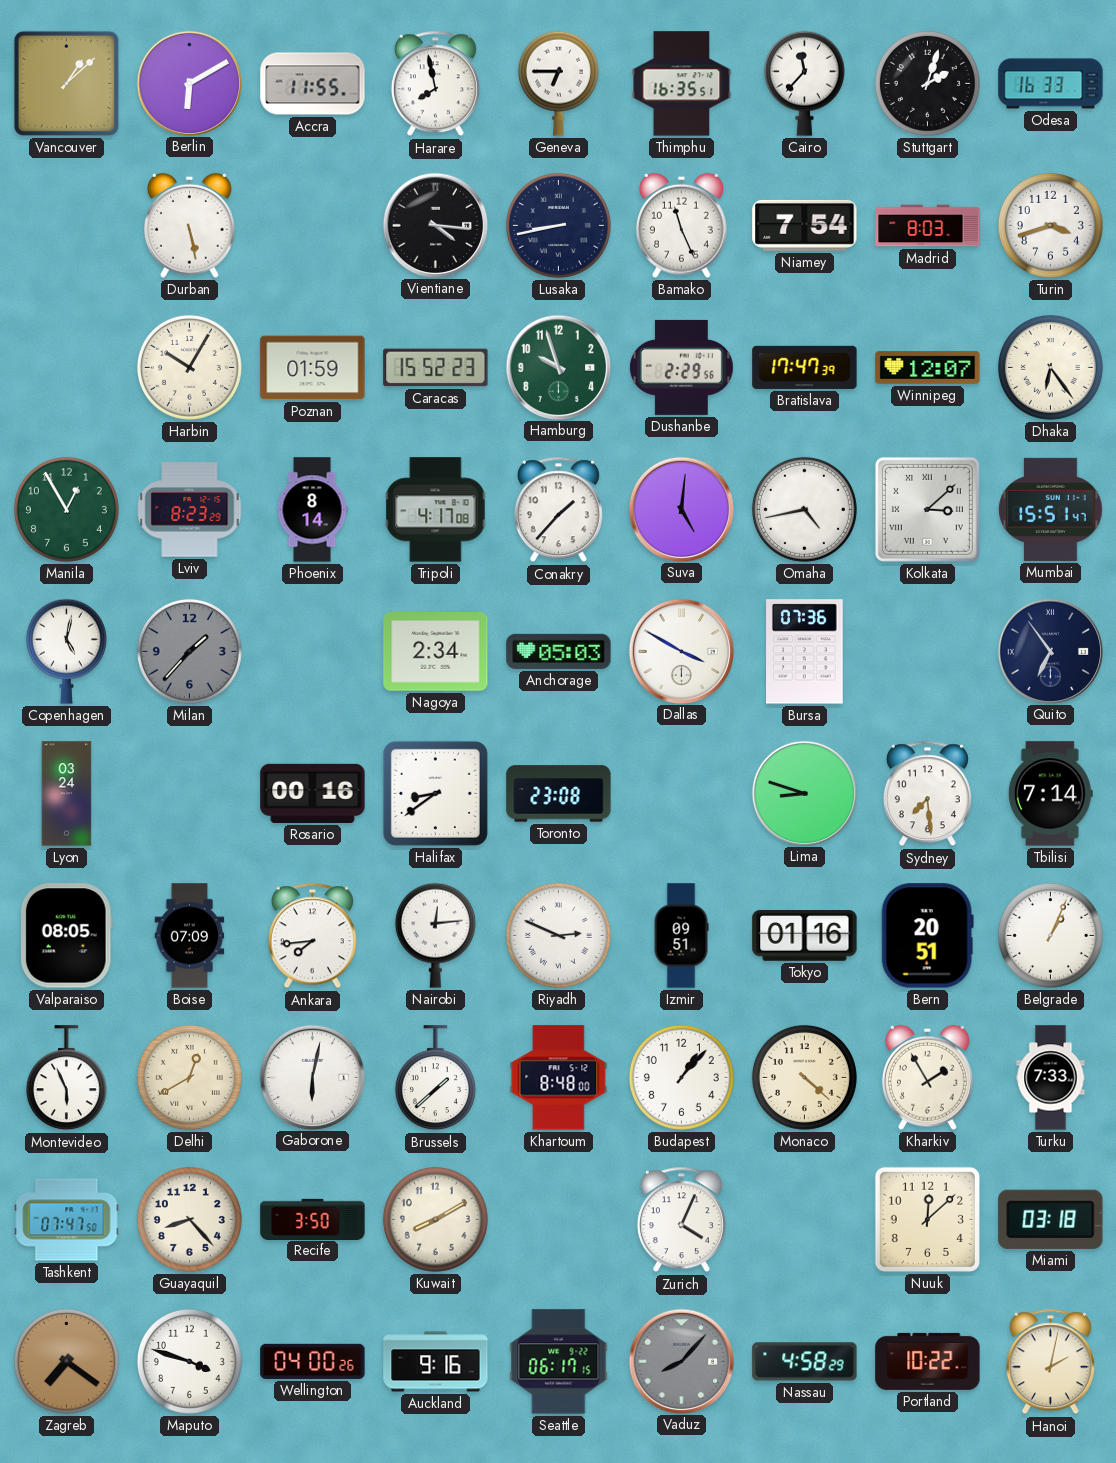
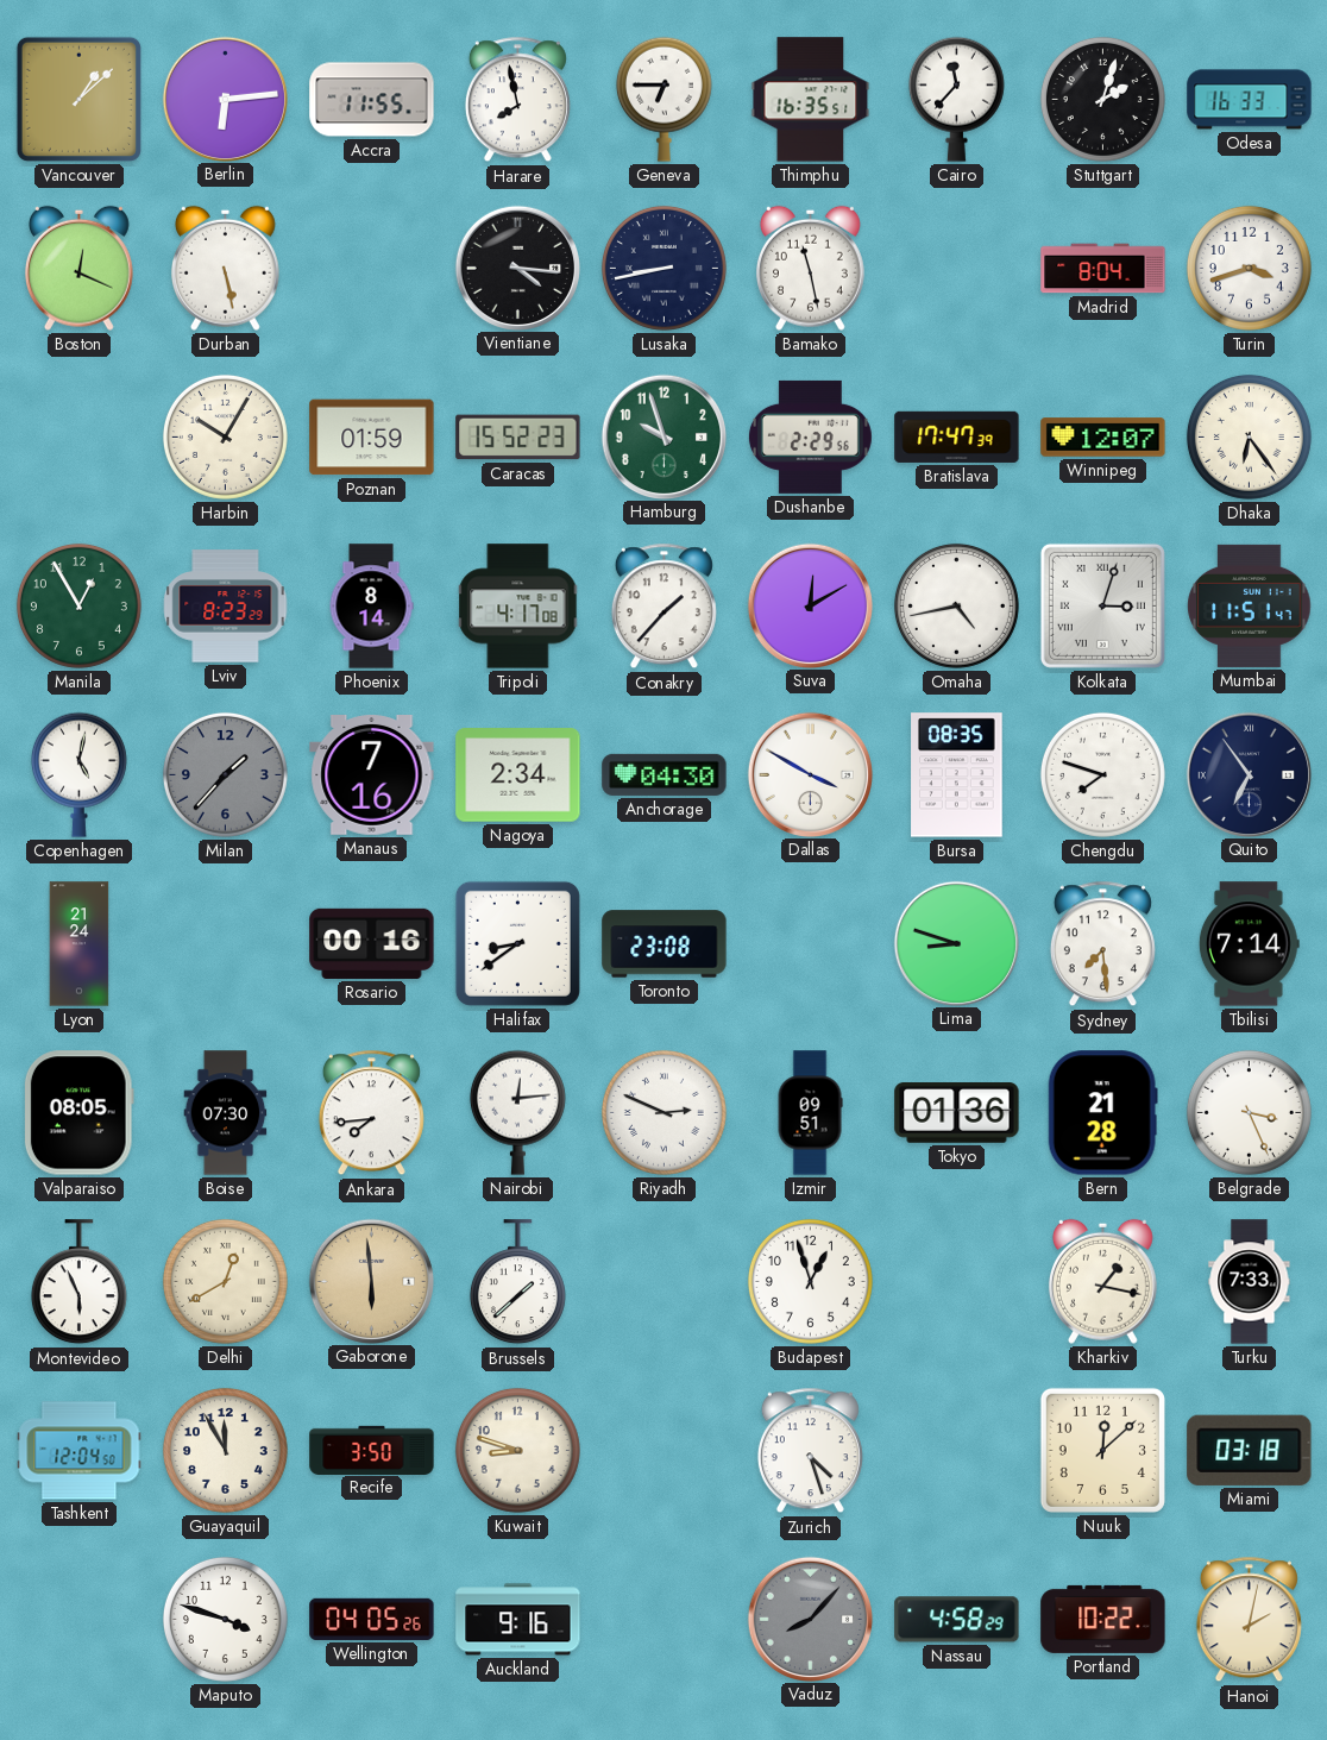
Berlin: 6:10 -> 6:14 (225, 99)
Boston: none -> 12:19 (78, 268)
Bamako: 11:26 -> 11:28 (810, 268)
Niamey: 7:54 -> none (805, 225)
Madrid: 8:03 -> 8:04 (1103, 269)
Suva: 5:01 -> 12:10 (810, 605)
Kolkata: 3:08 -> 3:03 (1102, 605)
Mumbai: 15:51 -> 11:51 (1250, 605)
Manaus: none -> 7:16 (372, 775)
Anchorage: 05:03 -> 04:30 (665, 774)
Bursa: 07:36 -> 08:35 (957, 775)
Chengdu: none -> 7:48 (1102, 774)
Lyon: 03:24 -> 21:24 (80, 944)
Boise: 07:09 -> 07:30 (226, 1113)
Tokyo: 01:16 -> 01:36 (957, 1113)
Bern: 20:51 -> 21:28 (1102, 1113)
Belgrade: 1:04 -> 3:26 (1249, 1112)
Gaborone: 6:02 -> 5:59 (371, 1281)
Gaborone dial: white -> champagne (371, 1281)
Khartoum: 8:48 -> none (559, 1078)
Budapest: 1:07 -> 12:57 (810, 1281)
Monaco: 4:22 -> none (804, 1077)
Kharkiv: 1:55 -> 1:17 (1102, 1281)
Tashkent: 07:47 -> 12:04 (80, 1451)
Guayaquil: 8:23 -> 11:55 (225, 1450)
Kuwait: 8:10 -> 8:48 (517, 1450)
Zurich: 4:04 -> 4:27 (810, 1451)
Zagreb: 7:21 -> none (66, 1361)
Wellington: 04:00 -> 04:05 (372, 1619)
Seattle: 06:17 -> none (559, 1362)
